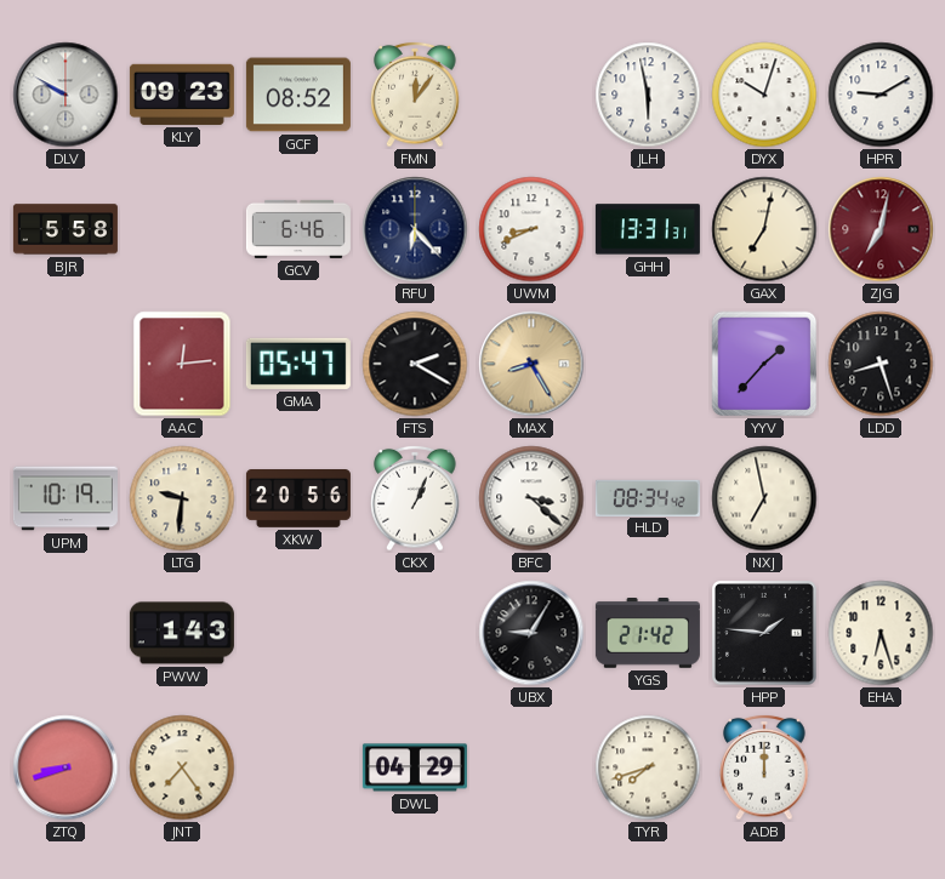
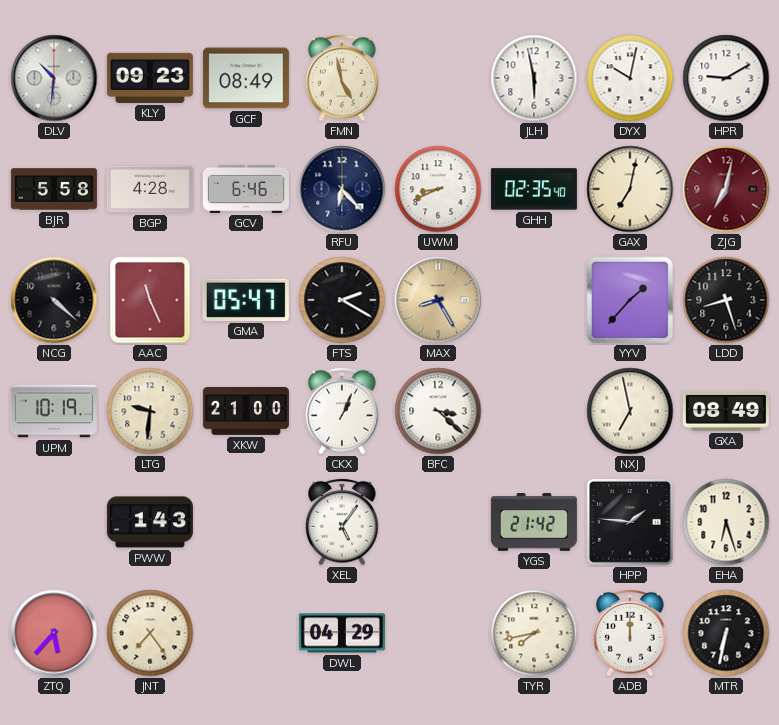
DLV: 9:50 -> 10:31 (54, 78)
GCF: 08:52 -> 08:49 (246, 78)
FMN: 12:06 -> 4:58 (342, 78)
DYX: 10:03 -> 10:02 (630, 78)
BGP: none -> 4:28 (150, 189)
GHH: 13:31 -> 02:35 (534, 189)
NCG: none -> 4:22 (54, 300)
AAC: 12:14 -> 11:26 (150, 300)
XKW: 20:56 -> 21:00 (246, 412)
HLD: 08:34 -> none (648, 497)
GXA: none -> 08:49 (726, 411)
XEL: none -> 5:06 (342, 522)
UBX: 9:05 -> none (531, 633)
ZTQ: 8:42 -> 5:37 (54, 633)
TYR: 7:42 -> 7:43 (534, 633)
MTR: none -> 6:32 (726, 633)
